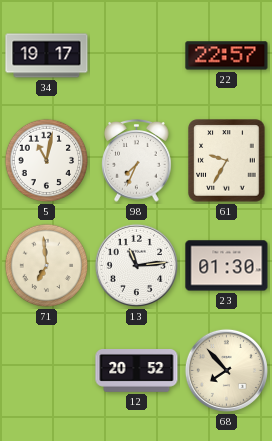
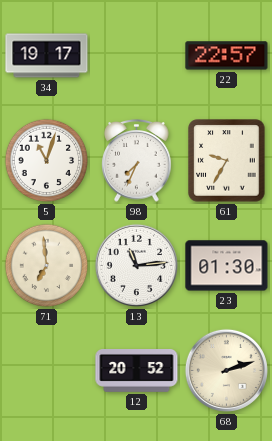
5: 11:02 -> 11:03 (47, 161)
68: 7:53 -> 2:12 (226, 370)
